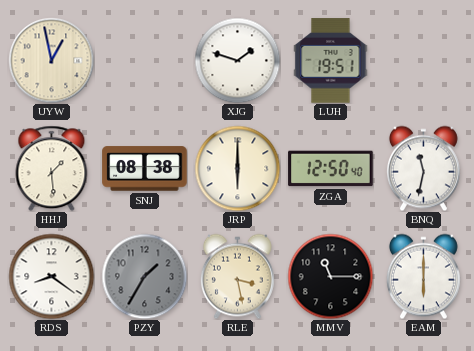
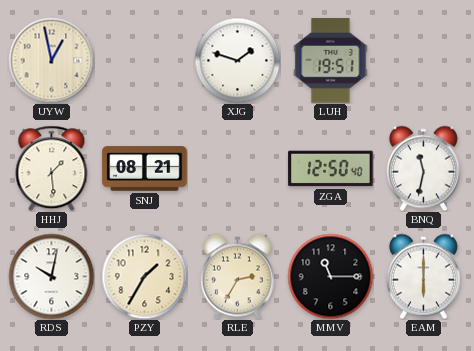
SNJ: 08:38 -> 08:21 (145, 169)
JRP: 6:00 -> none (237, 168)
RDS: 8:21 -> 10:02 (51, 276)
PZY dial: grey -> cream (144, 276)
RLE: 3:28 -> 2:35 (237, 276)
